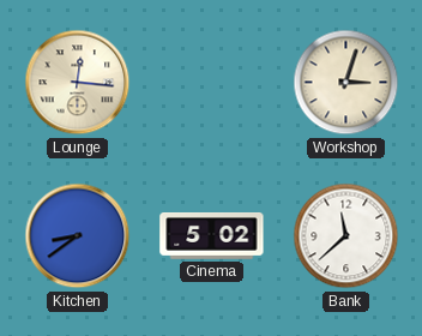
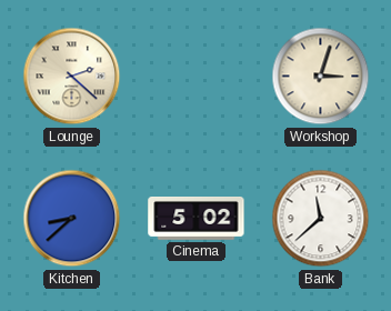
Lounge: 12:16 -> 2:22 (72, 77)
Kitchen: 8:39 -> 8:38 (72, 219)
